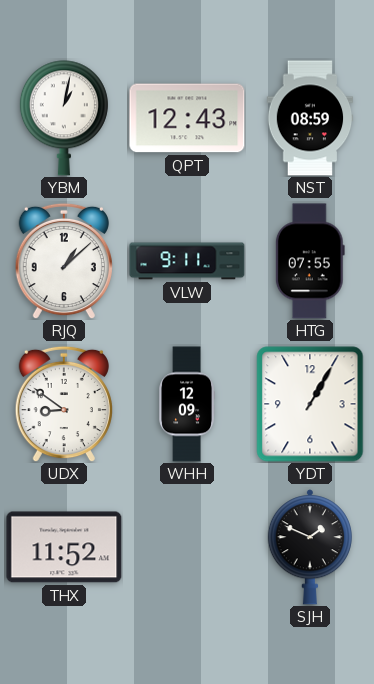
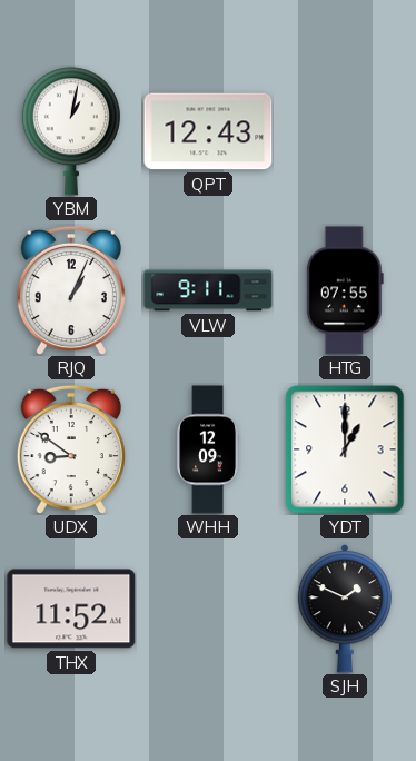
NST: 08:59 -> none (310, 118)
RJQ: 1:08 -> 1:04 (71, 290)
YDT: 1:05 -> 1:00 (345, 449)
